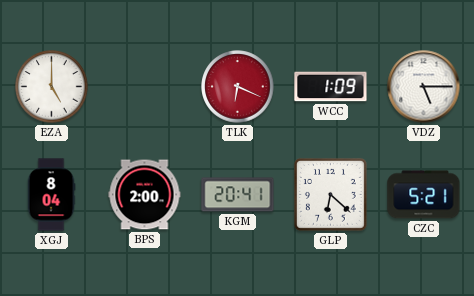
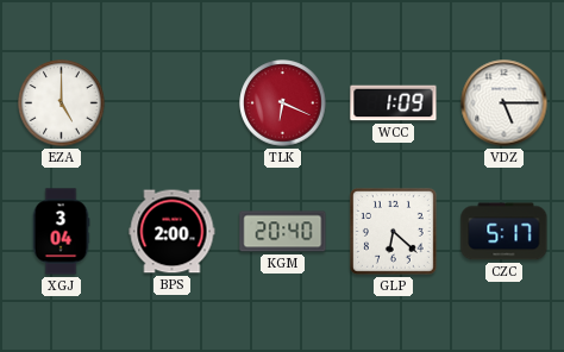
XGJ: 8:04 -> 3:04 (61, 232)
KGM: 20:41 -> 20:40 (283, 232)
CZC: 5:21 -> 5:17 (505, 232)
